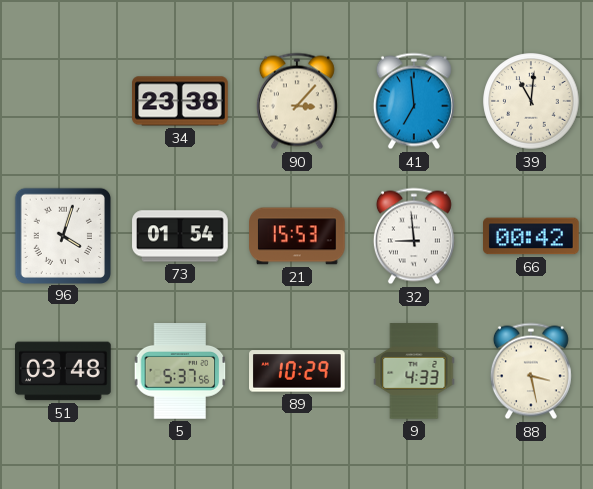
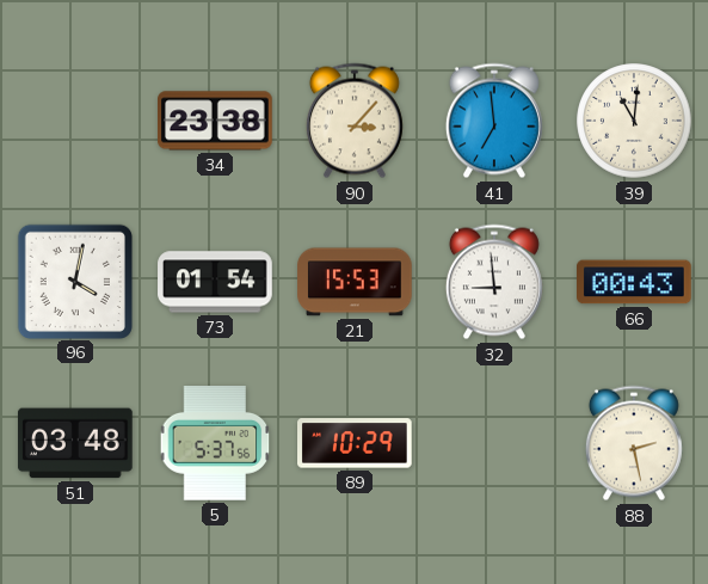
96: 4:03 -> 4:02 (74, 281)
66: 00:42 -> 00:43 (635, 282)
9: 4:33 -> none (414, 371)
88: 3:28 -> 2:28 (634, 443)
